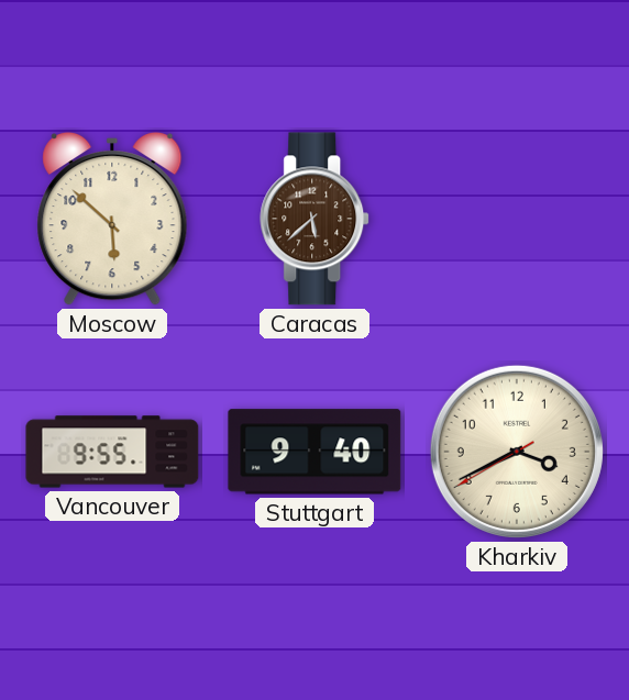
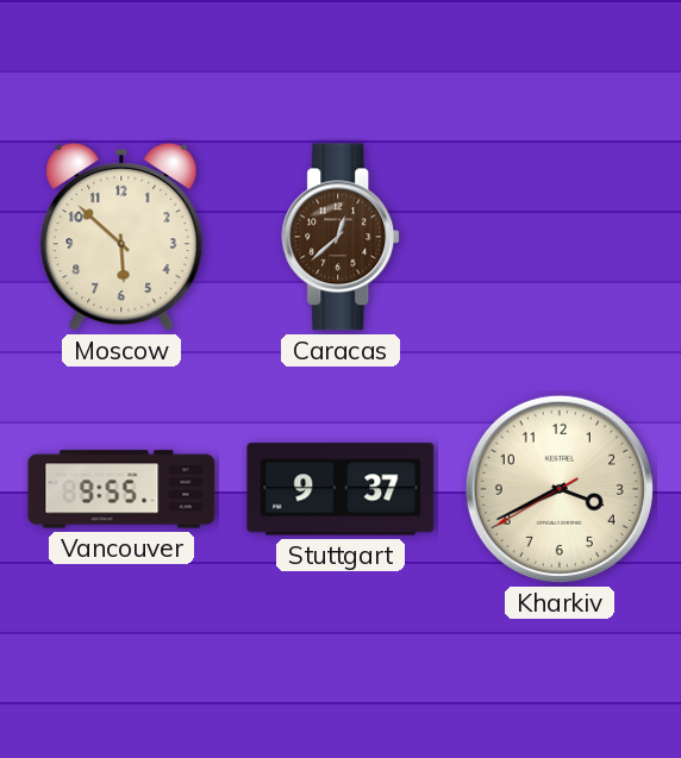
Caracas: 5:38 -> 12:38 (342, 237)
Stuttgart: 9:40 -> 9:37 (340, 489)
